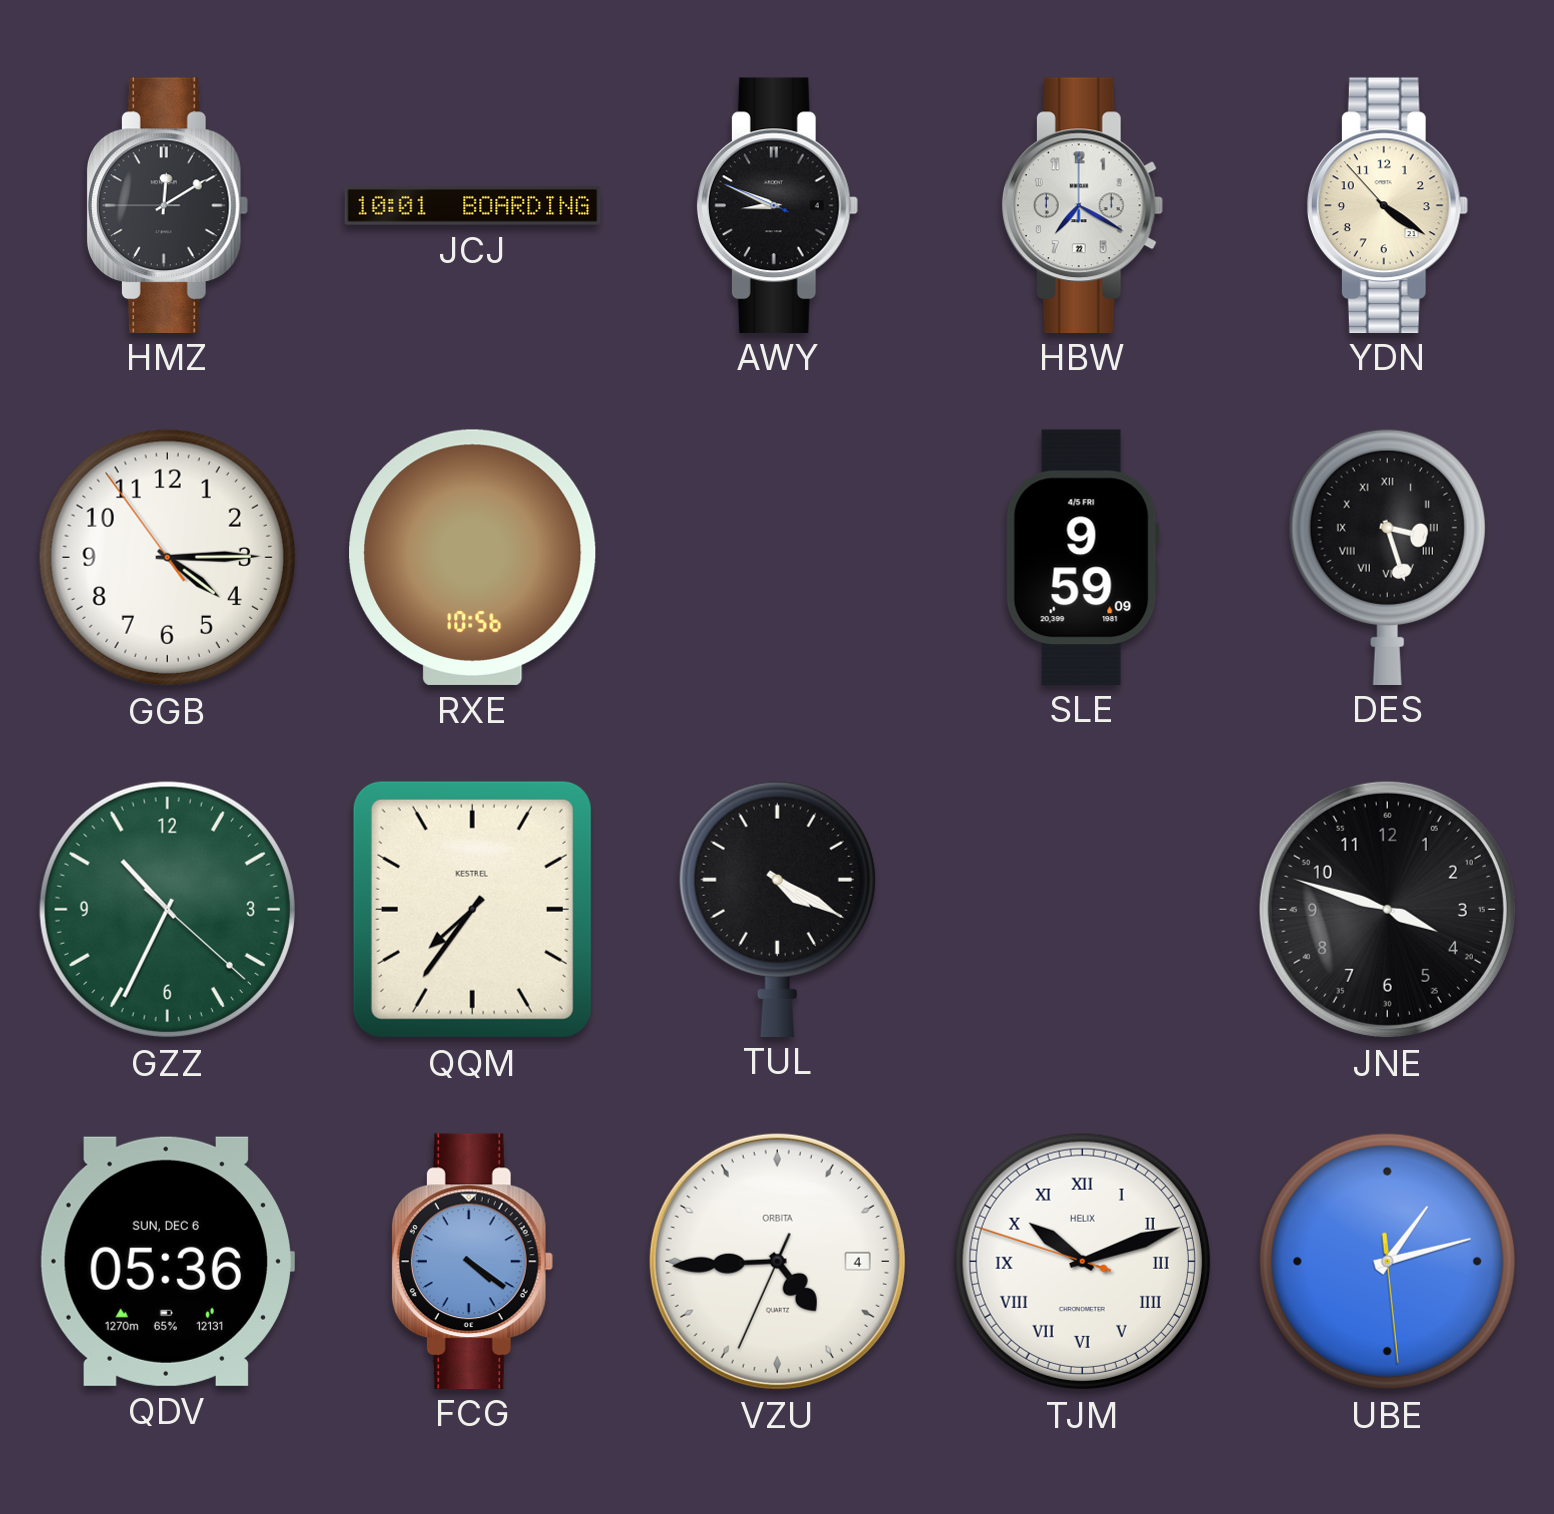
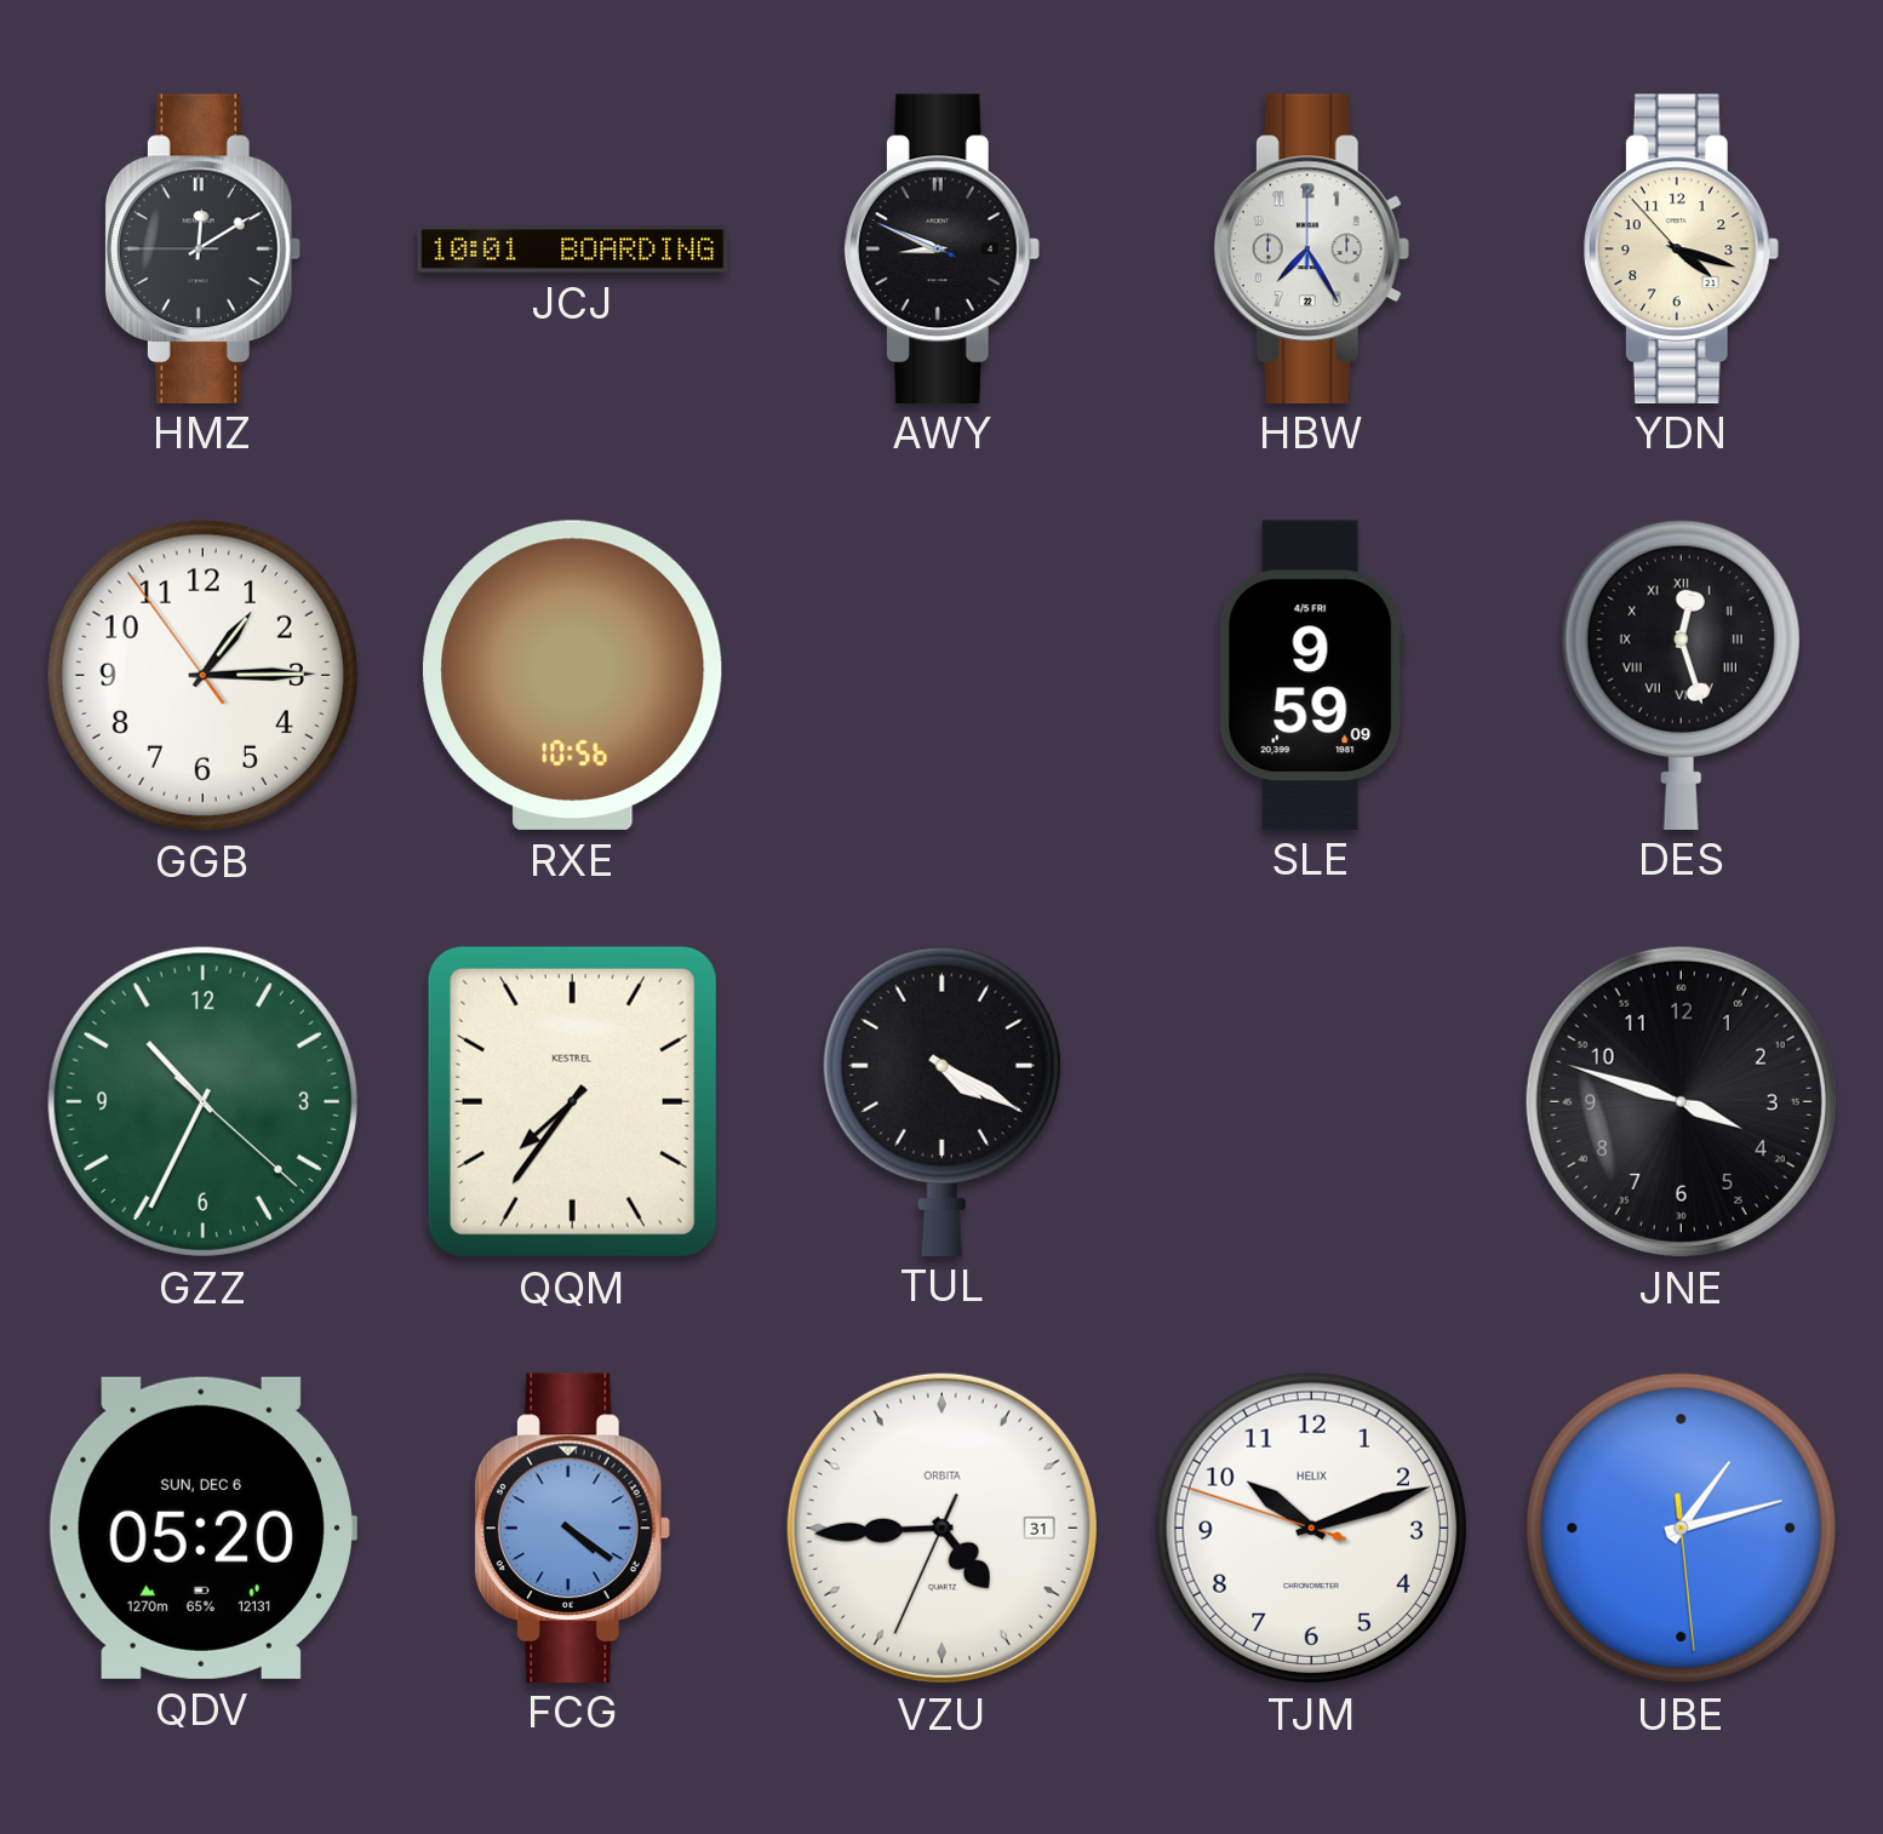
HBW: 7:20 -> 7:25 (1311, 248)
YDN: 4:20 -> 4:17 (1681, 248)
GGB: 4:14 -> 1:14 (202, 675)
DES: 3:27 -> 12:27 (1681, 674)
QDV: 05:36 -> 05:20 (202, 1528)
VZU date: 4 -> 31 (941, 1528)
TJM numerals: Roman -> Arabic (1311, 1528)
